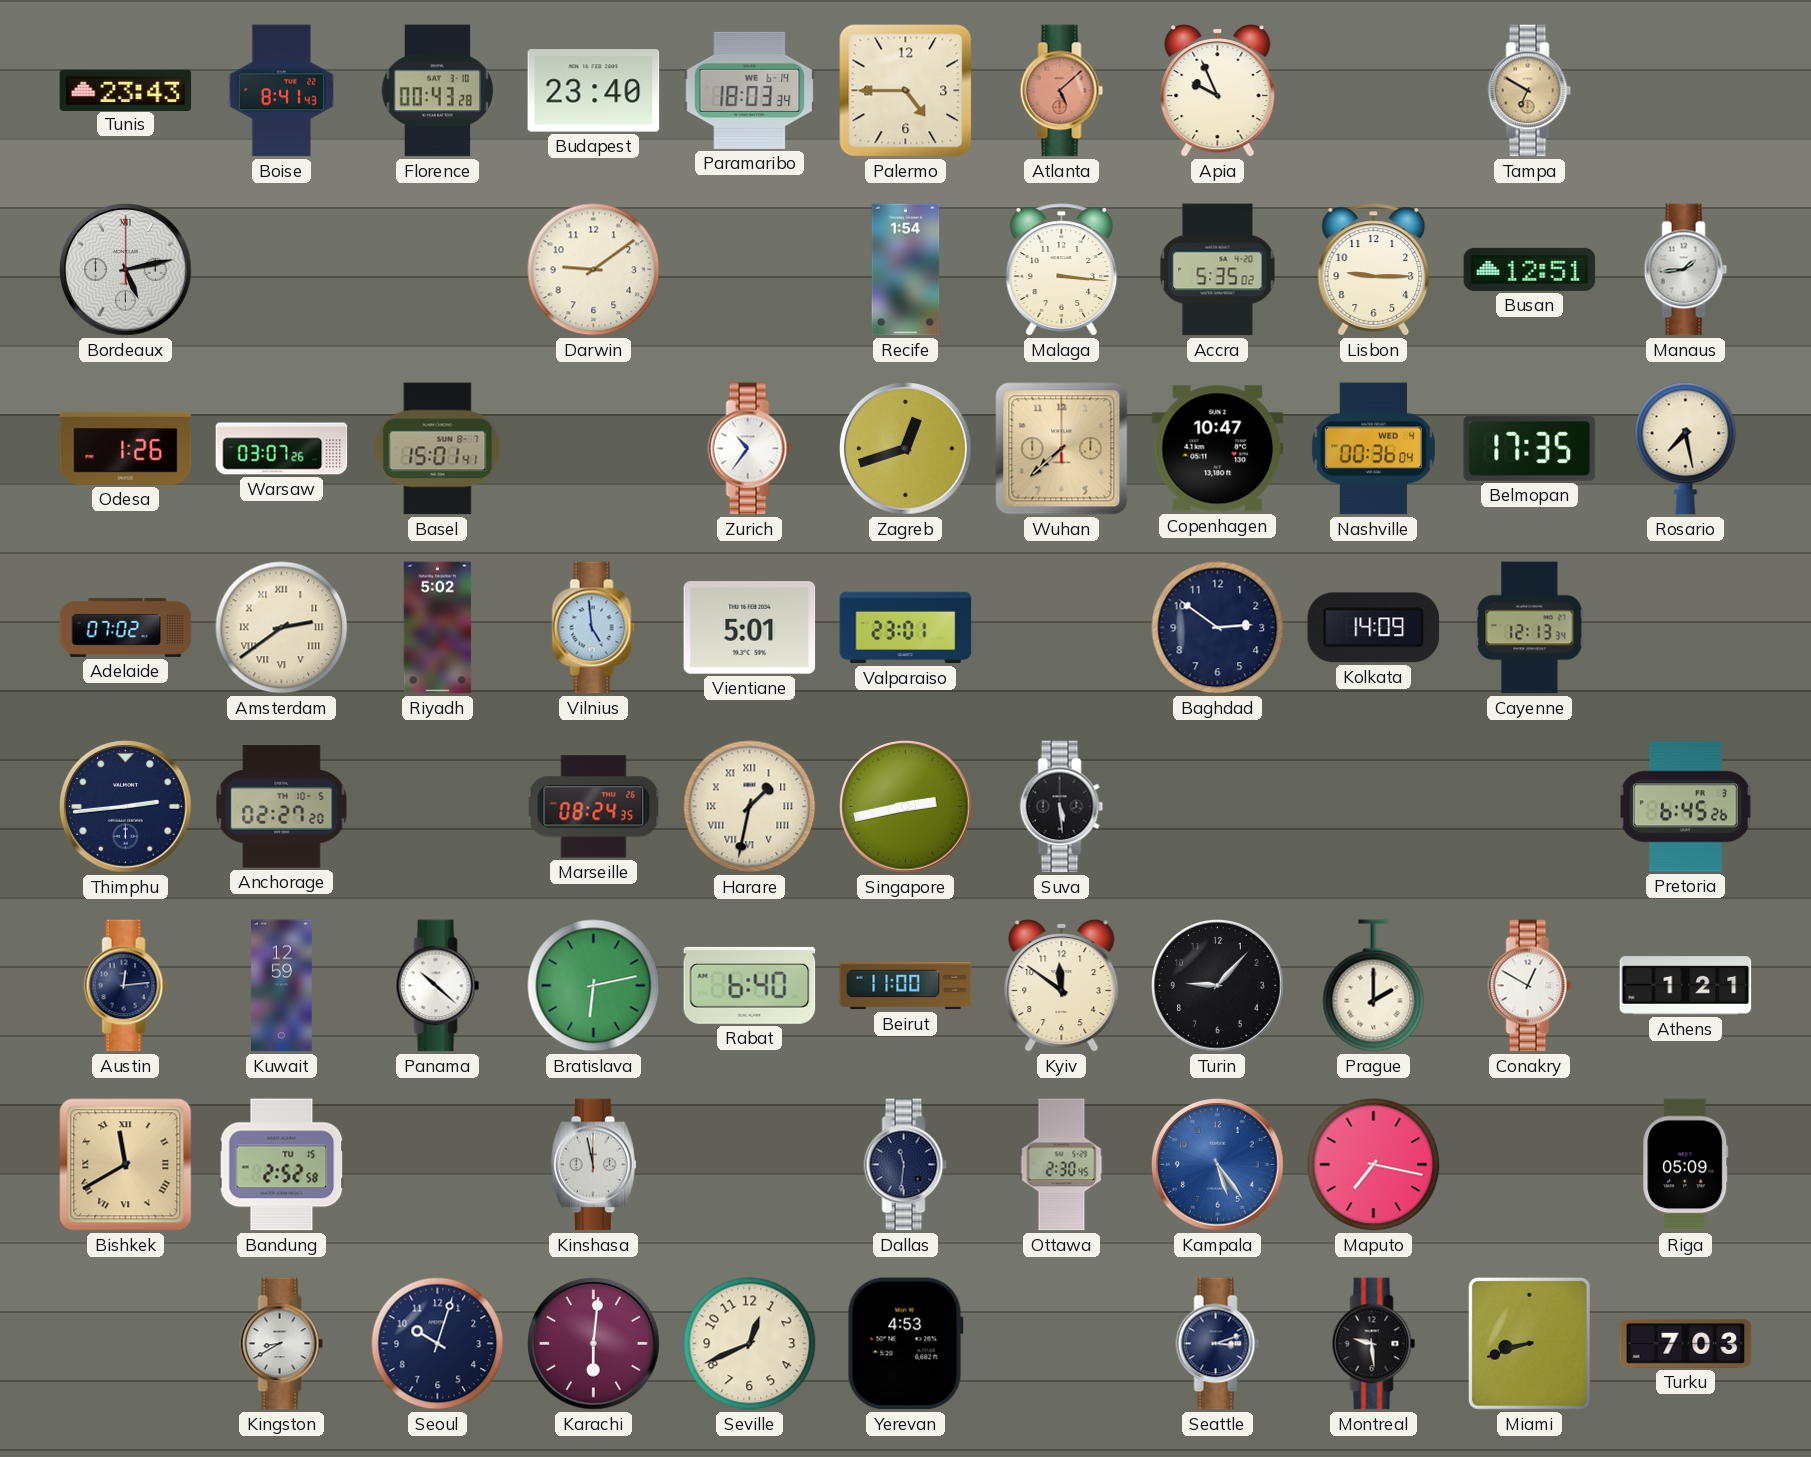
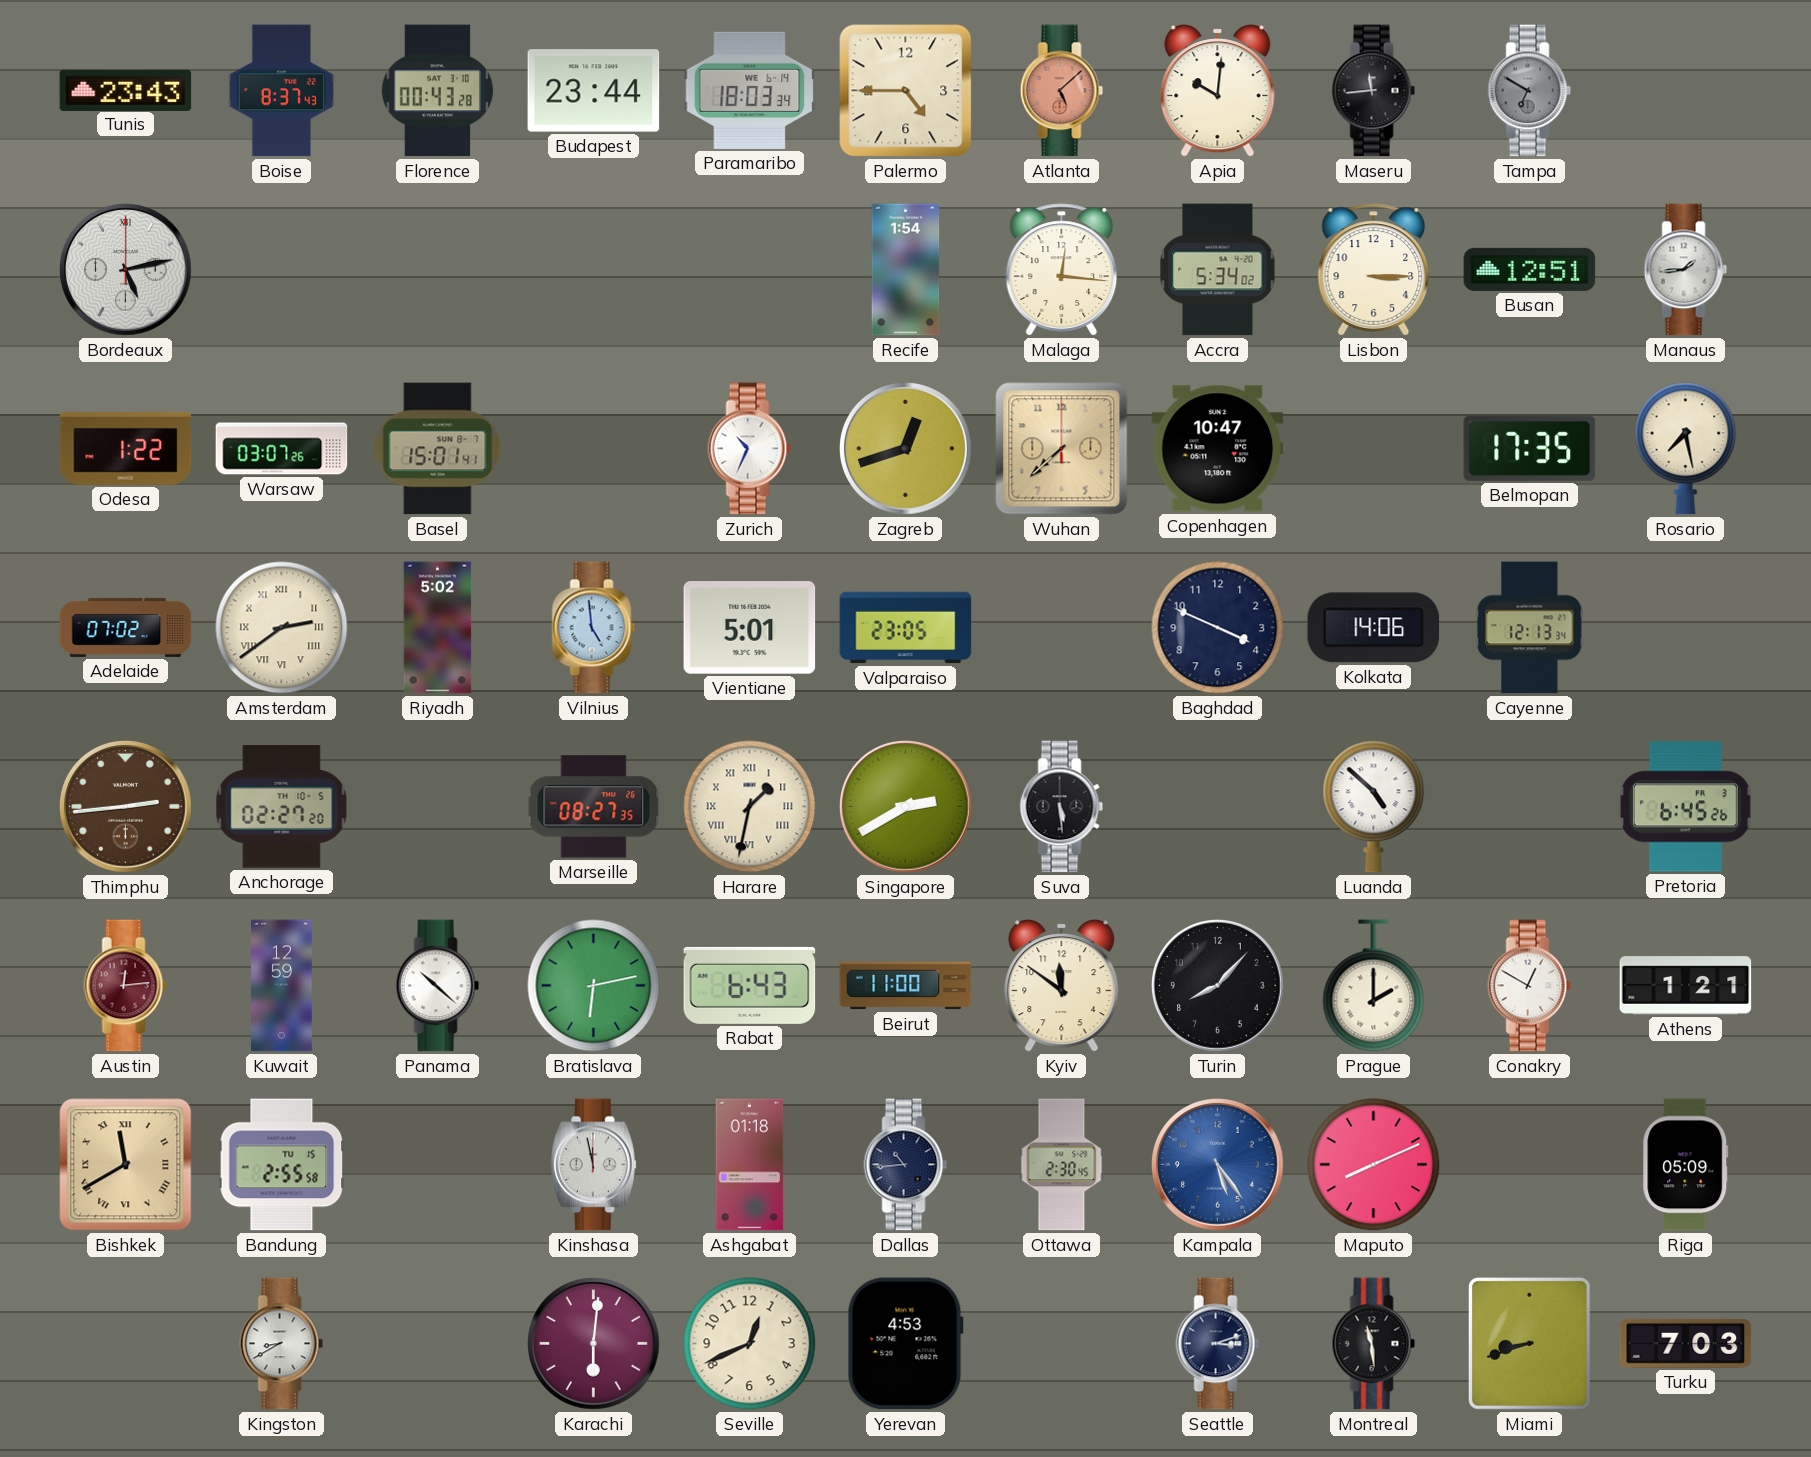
Boise: 8:41 -> 8:37 (281, 91)
Budapest: 23:40 -> 23:44 (594, 91)
Apia: 9:56 -> 10:01 (1218, 91)
Maseru: none -> 11:44 (1374, 91)
Tampa dial: champagne -> grey (1530, 91)
Darwin: 9:09 -> none (594, 270)
Malaga: 3:16 -> 12:16 (1062, 270)
Accra: 5:35 -> 5:34 (1218, 270)
Lisbon: 9:15 -> 3:15 (1374, 270)
Odesa: 1:26 -> 1:22 (126, 448)
Zurich: 10:36 -> 10:34 (750, 449)
Nashville: 00:36 -> none (1373, 449)
Valparaiso: 23:01 -> 23:05 (906, 628)
Baghdad: 2:51 -> 3:49 (1218, 628)
Kolkata: 14:09 -> 14:06 (1374, 628)
Thimphu dial: navy -> brown (126, 807)
Marseille: 08:24 -> 08:27 (594, 807)
Singapore: 2:43 -> 2:40 (906, 807)
Luanda: none -> 4:52 (1374, 807)
Austin dial: navy -> burgundy (126, 986)
Rabat: 6:40 -> 6:43 (750, 985)
Turin: 9:07 -> 8:07 (1218, 986)
Bandung: 2:52 -> 2:55 (282, 1165)
Ashgabat: none -> 01:18 (750, 1165)
Dallas: 11:31 -> 10:44 (906, 1165)
Maputo: 7:17 -> 8:11 (1374, 1165)
Seoul: 10:03 -> none (438, 1344)
Montreal: 9:29 -> 11:29 (1374, 1344)
